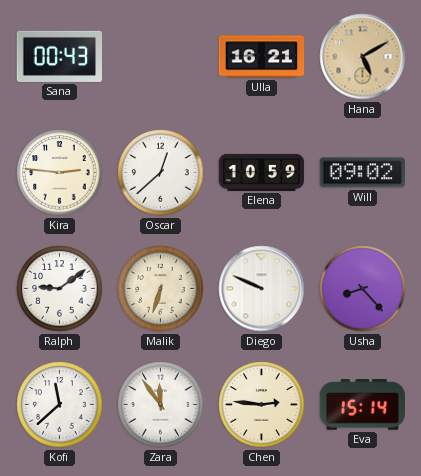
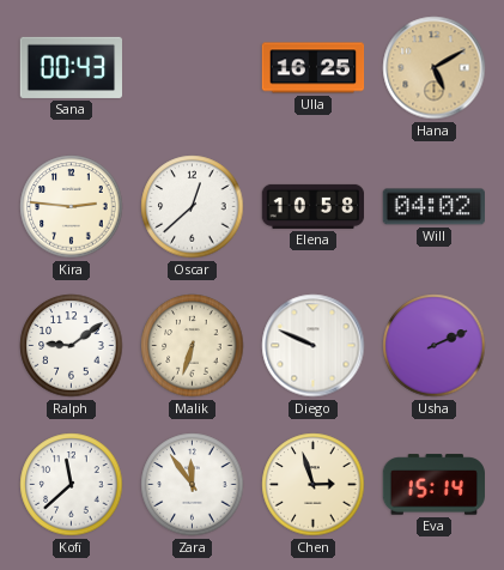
Ulla: 16:21 -> 16:25 (314, 68)
Elena: 10:59 -> 10:58 (314, 206)
Will: 09:02 -> 04:02 (433, 207)
Usha: 8:23 -> 2:11 (435, 346)
Chen: 2:46 -> 2:57 (314, 485)
